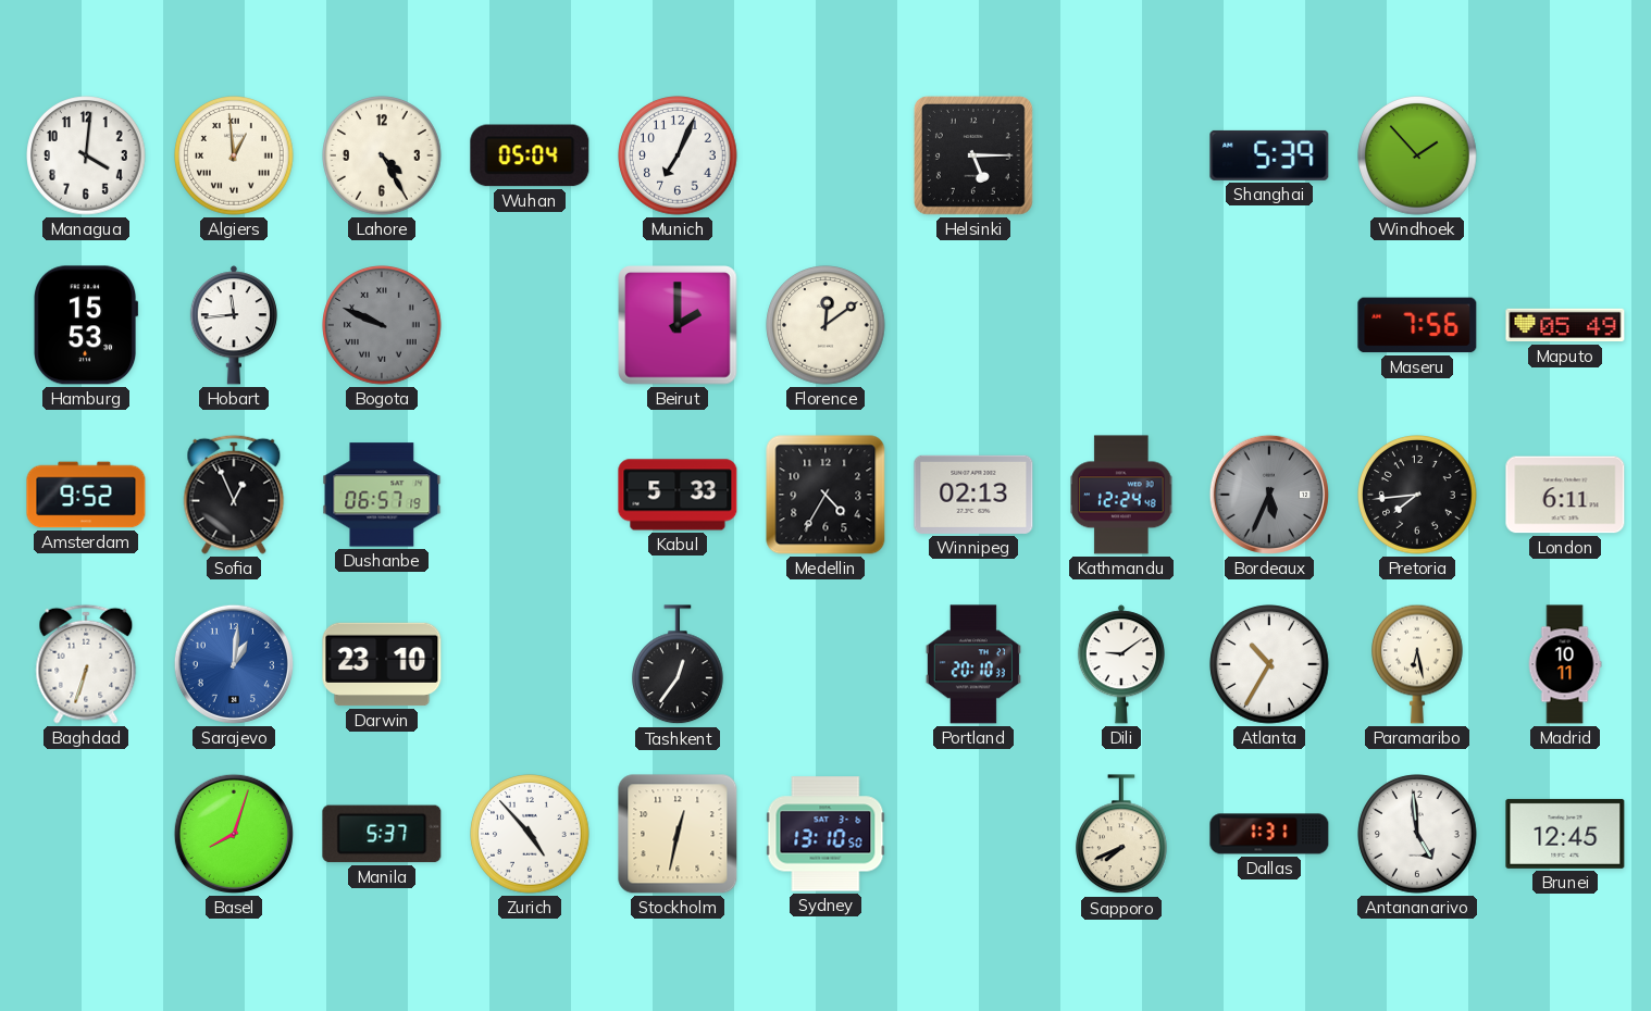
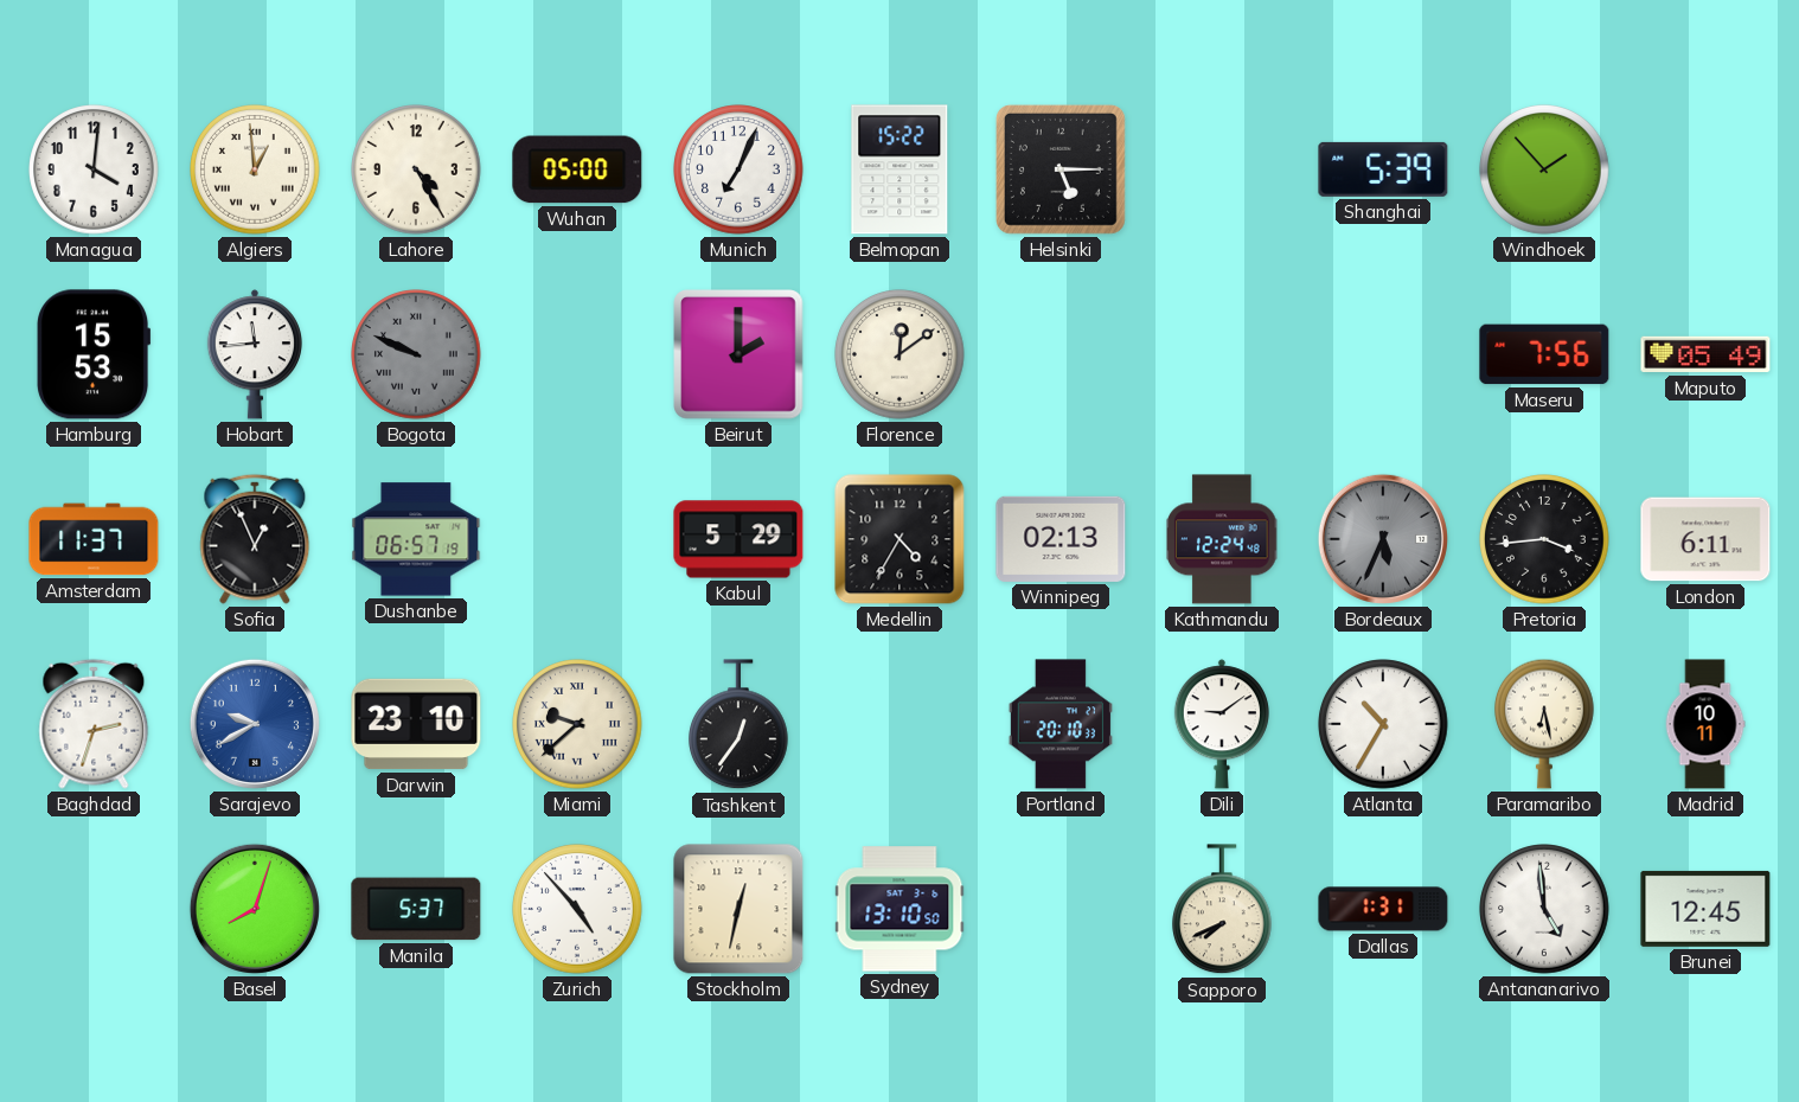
Wuhan: 05:04 -> 05:00 (577, 169)
Belmopan: none -> 15:22 (899, 169)
Amsterdam: 9:52 -> 11:37 (94, 539)
Kabul: 5:33 -> 5:29 (738, 539)
Pretoria: 7:44 -> 3:44 (1544, 539)
Baghdad: 6:33 -> 2:33 (94, 724)
Sarajevo: 1:01 -> 9:40 (255, 724)
Miami: none -> 9:38 (577, 724)
